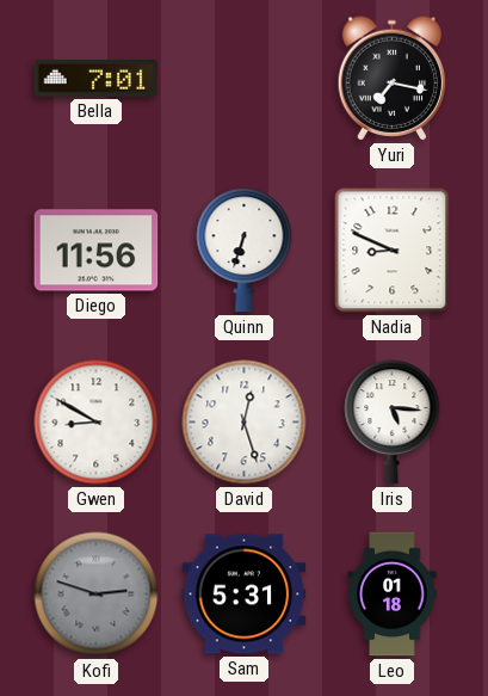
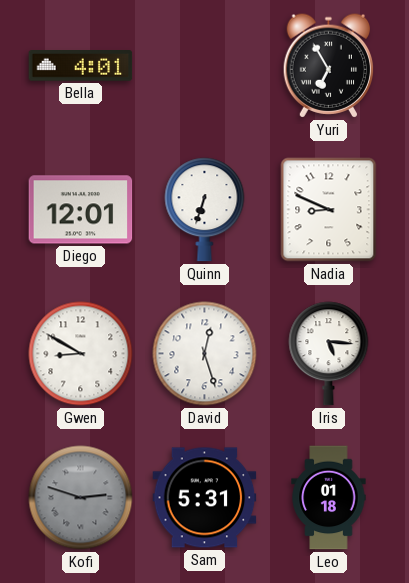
Bella: 7:01 -> 4:01 (81, 66)
Yuri: 7:17 -> 6:55 (329, 66)
Diego: 11:56 -> 12:01 (81, 210)
